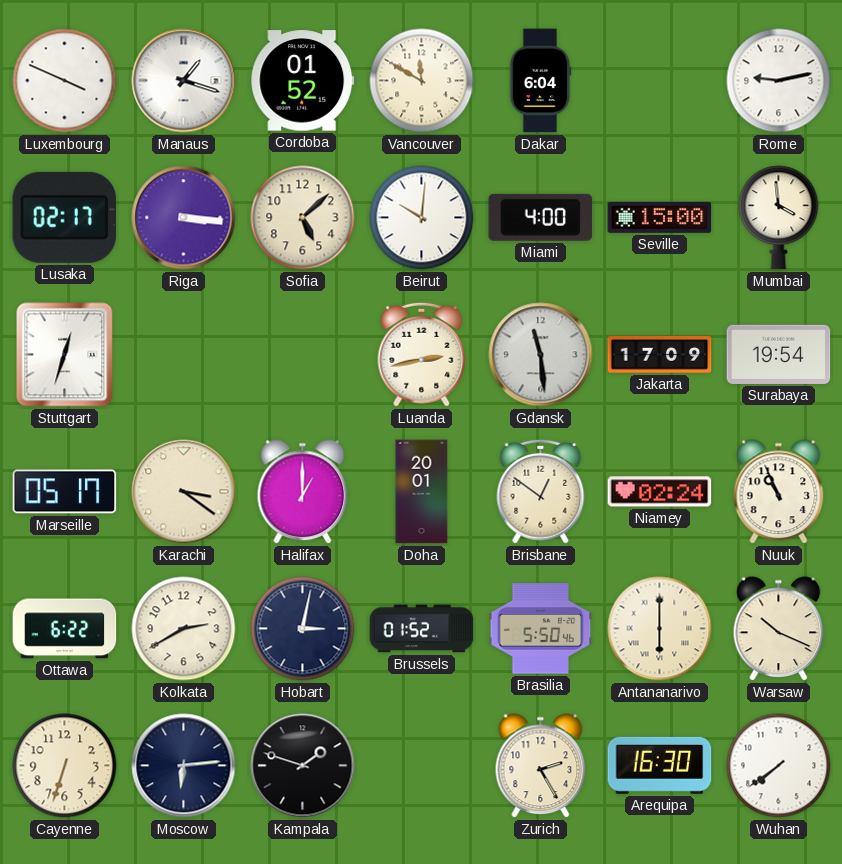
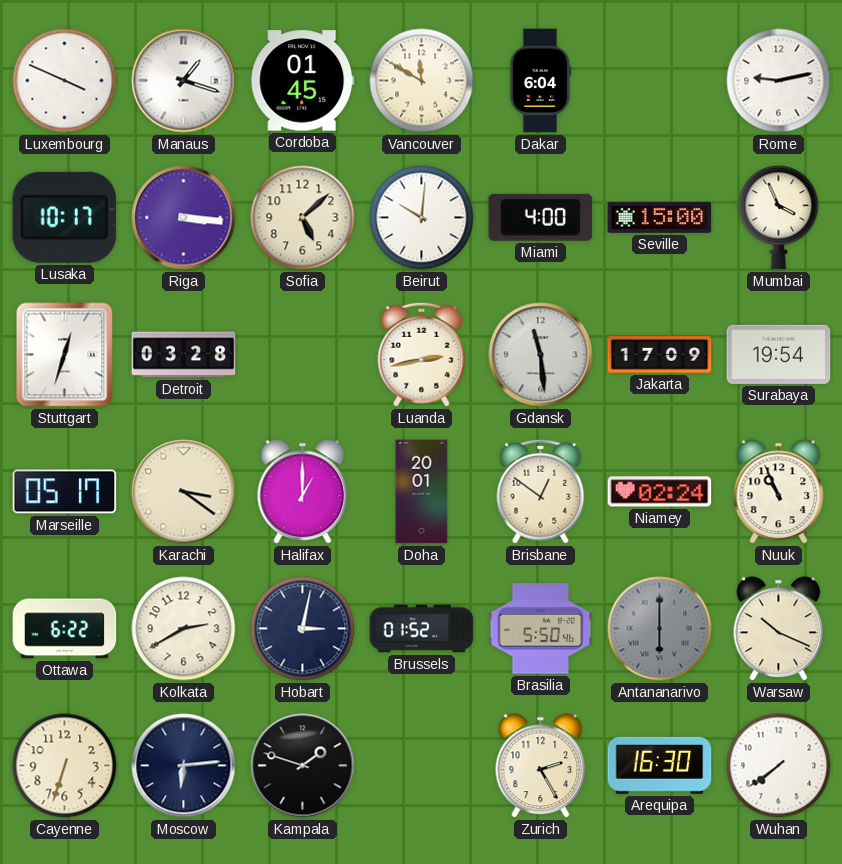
Cordoba: 01:52 -> 01:45 (303, 81)
Lusaka: 02:17 -> 10:17 (65, 217)
Mumbai: 3:59 -> 3:56 (779, 218)
Detroit: none -> 03:28 (184, 355)
Antananarivo dial: cream -> grey (660, 629)
